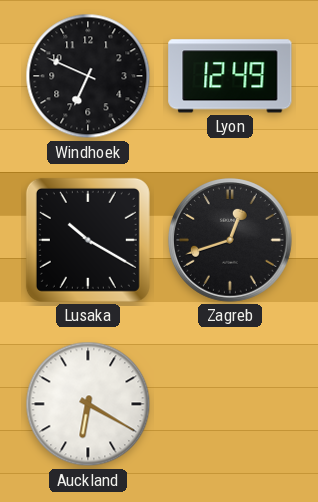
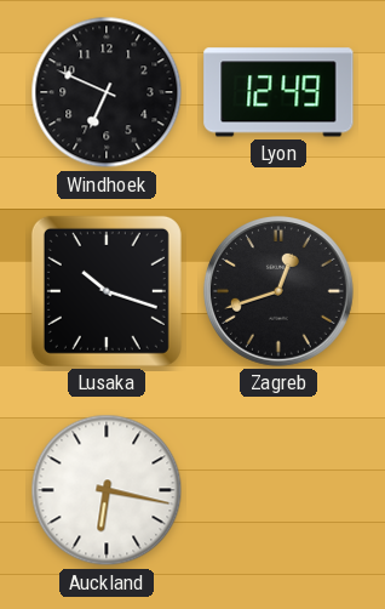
Lusaka: 10:20 -> 10:18 (107, 291)
Auckland: 6:20 -> 6:17 (107, 490)
